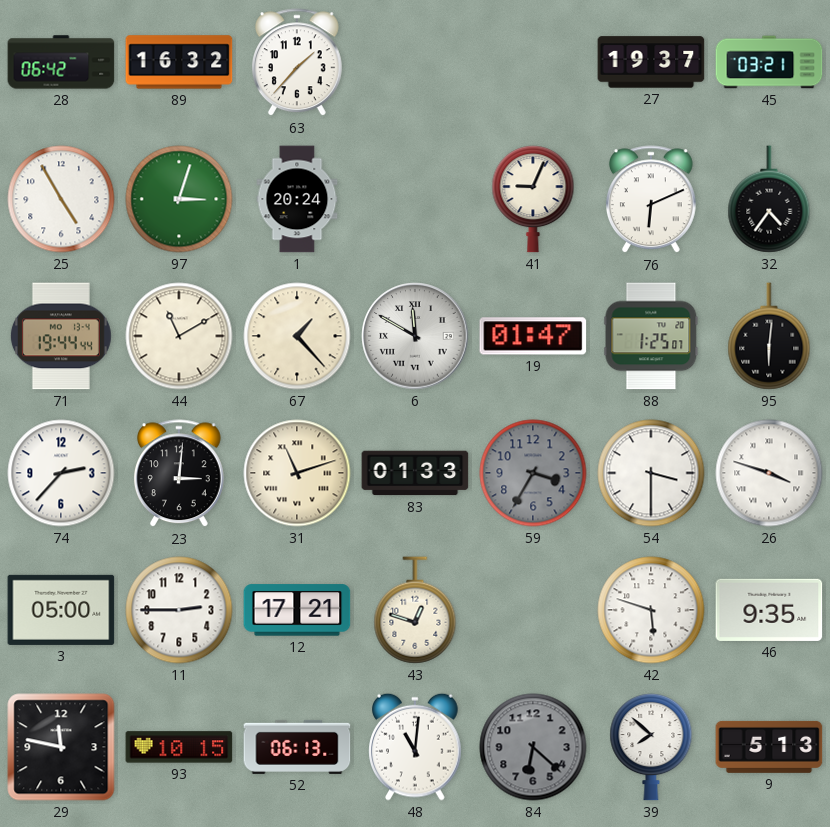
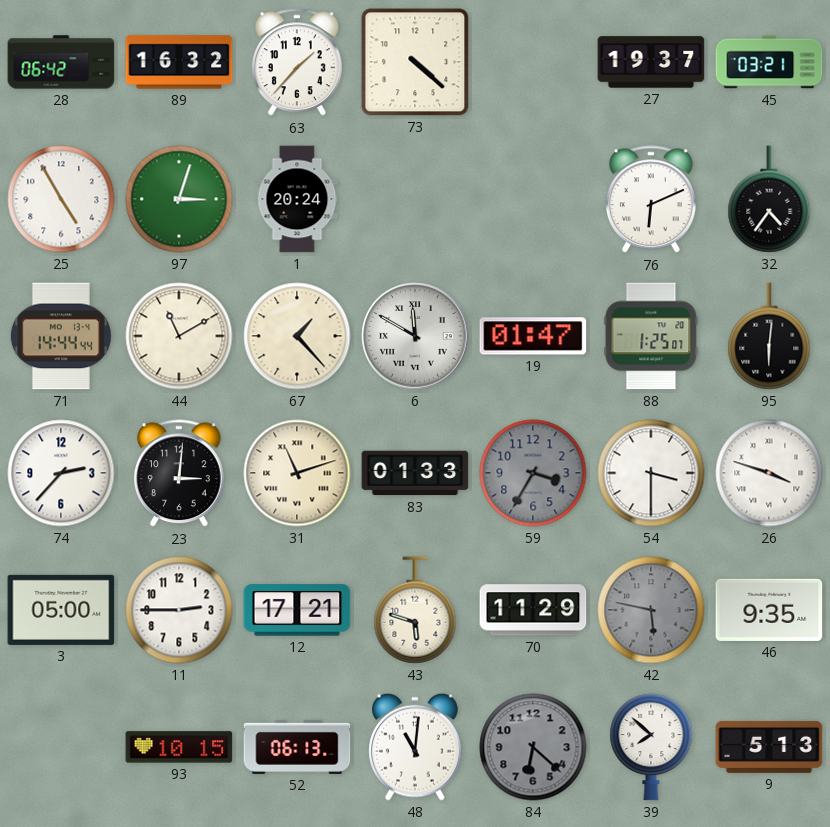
73: none -> 4:22 (415, 62)
41: 9:04 -> none (533, 200)
71: 19:44 -> 14:44 (61, 336)
43: 12:48 -> 5:48 (415, 610)
70: none -> 11:29 (533, 610)
42: 5:48 -> 5:47 (651, 610)
42 dial: white -> grey (651, 610)
29: 11:47 -> none (61, 747)
